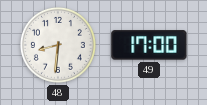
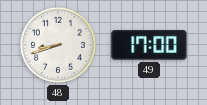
48: 8:31 -> 8:42 (58, 45)
